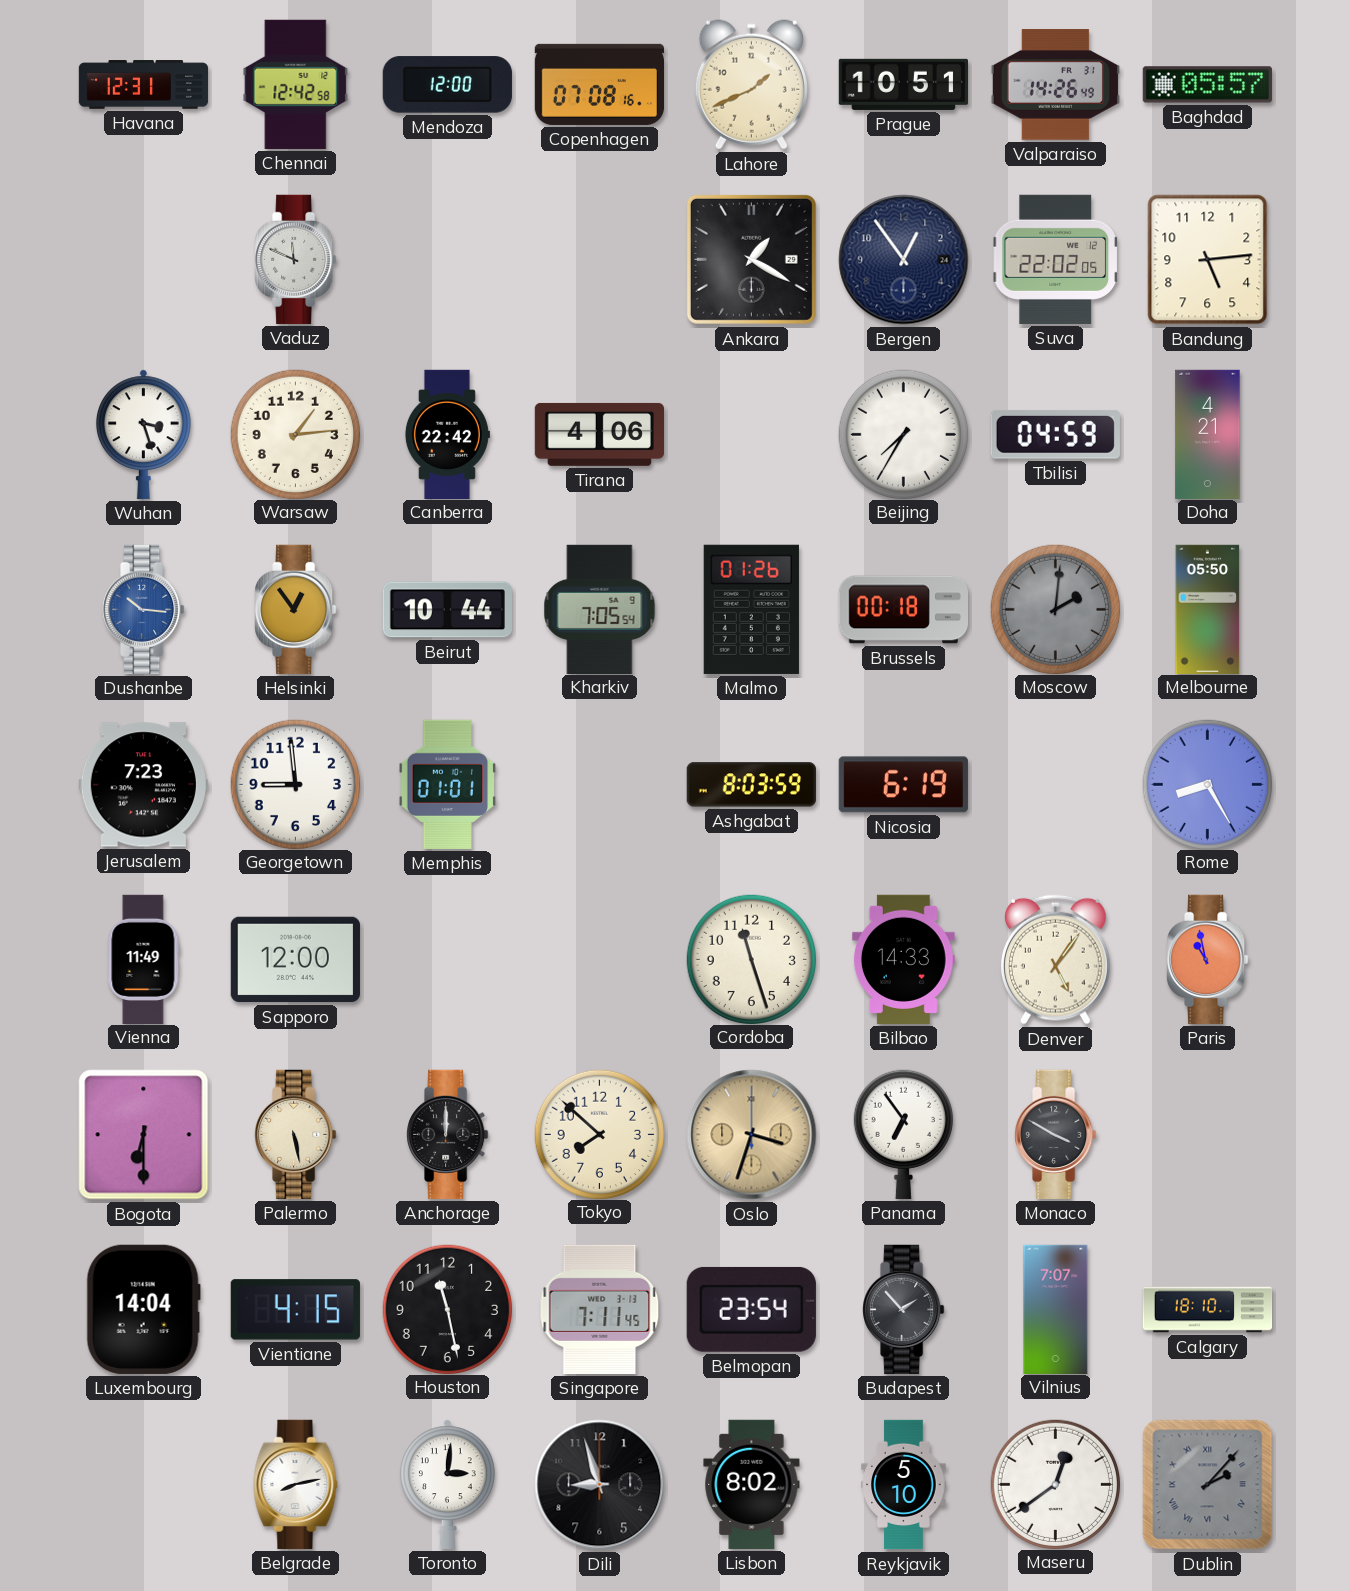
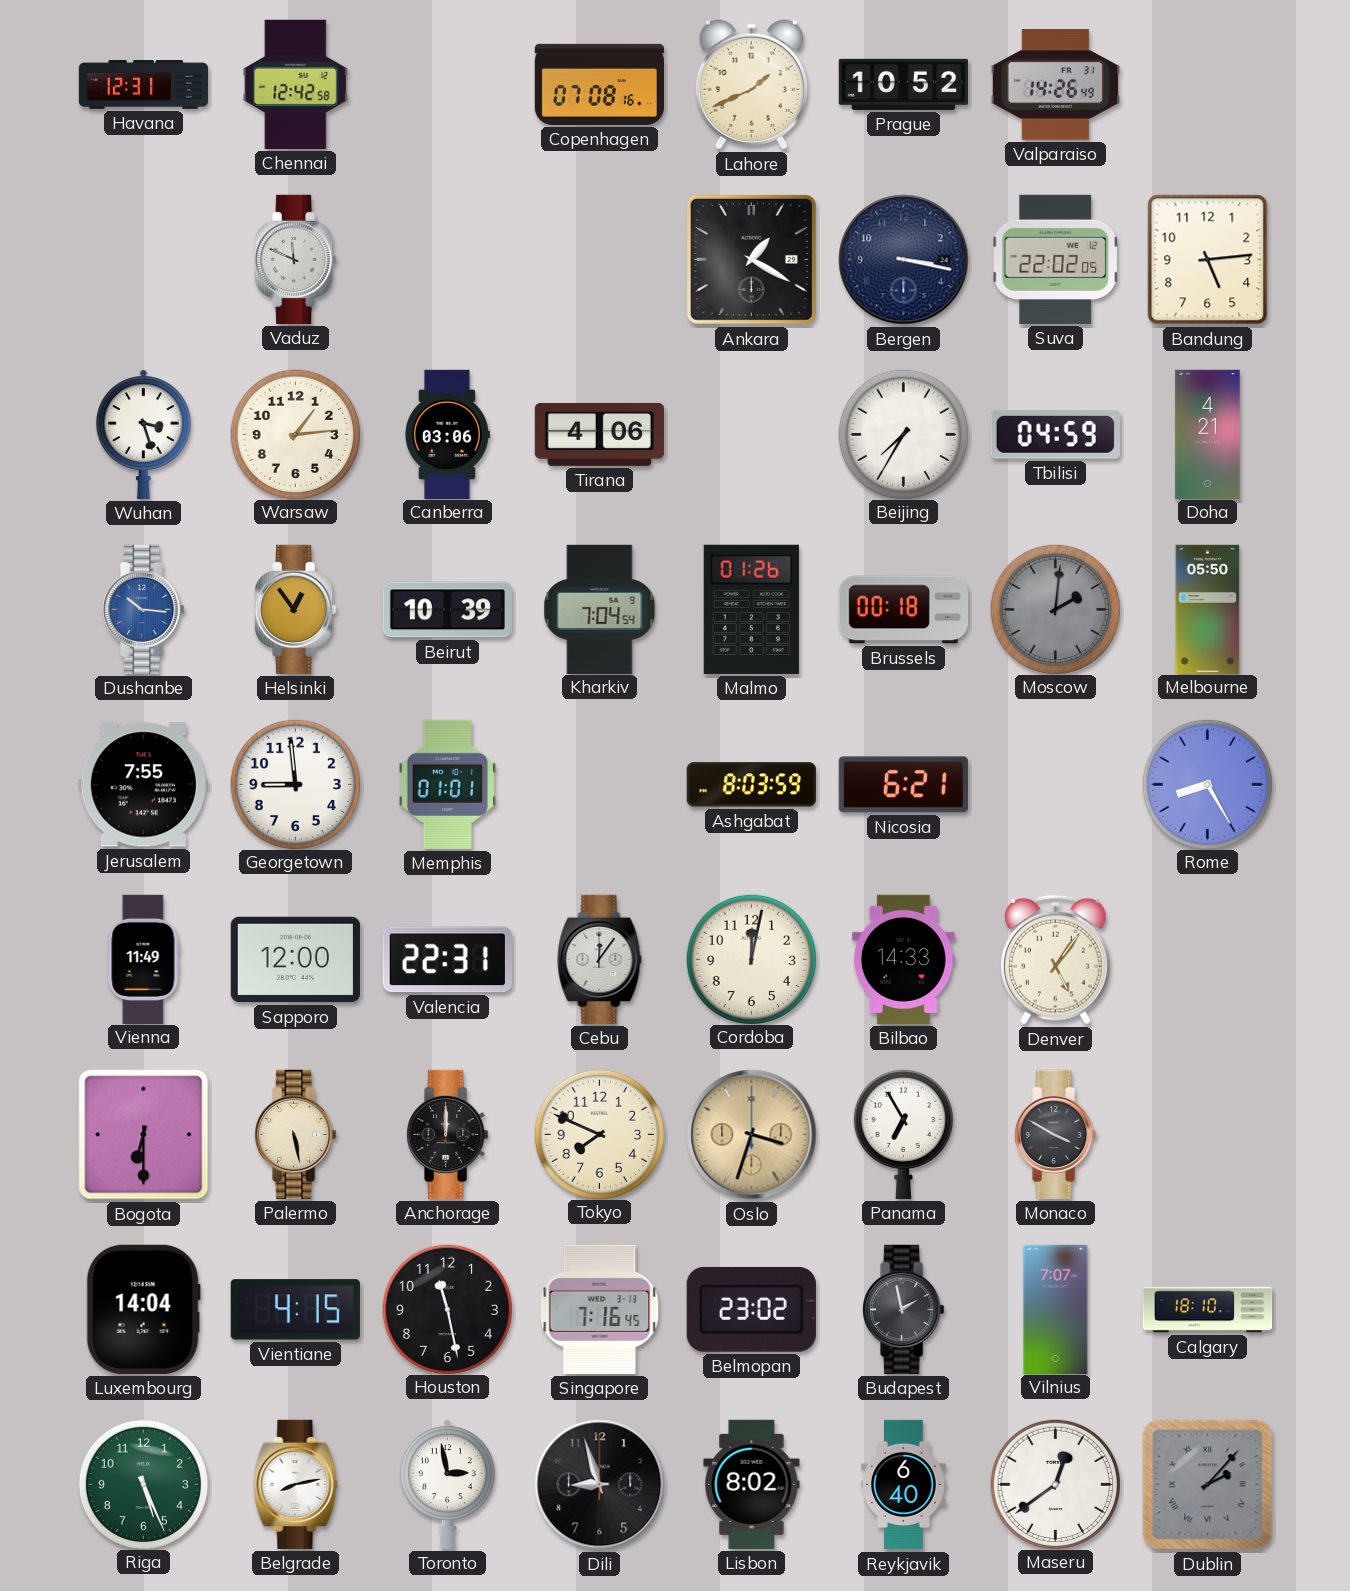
Mendoza: 12:00 -> none (447, 85)
Prague: 10:51 -> 10:52 (903, 84)
Baghdad: 05:57 -> none (1207, 85)
Bergen: 12:54 -> 3:17 (904, 260)
Canberra: 22:42 -> 03:06 (447, 434)
Beirut: 10:44 -> 10:39 (447, 610)
Kharkiv: 7:05 -> 7:04 (600, 609)
Jerusalem: 7:23 -> 7:55 (143, 785)
Nicosia: 6:19 -> 6:21 (903, 785)
Valencia: none -> 22:31 (447, 960)
Cebu: none -> 12:06 (600, 959)
Cordoba: 11:27 -> 12:02 (751, 959)
Paris: 10:58 -> none (1208, 959)
Tokyo: 7:52 -> 7:49 (599, 1134)
Panama: 6:54 -> 6:55 (903, 1134)
Singapore: 7:11 -> 7:16 (600, 1309)
Belmopan: 23:54 -> 23:02 (751, 1309)
Budapest: 1:53 -> 1:58 (904, 1309)
Riga: none -> 5:26 (143, 1484)
Toronto: 3:01 -> 2:58 (447, 1484)
Reykjavik: 5:10 -> 6:40 (904, 1485)
